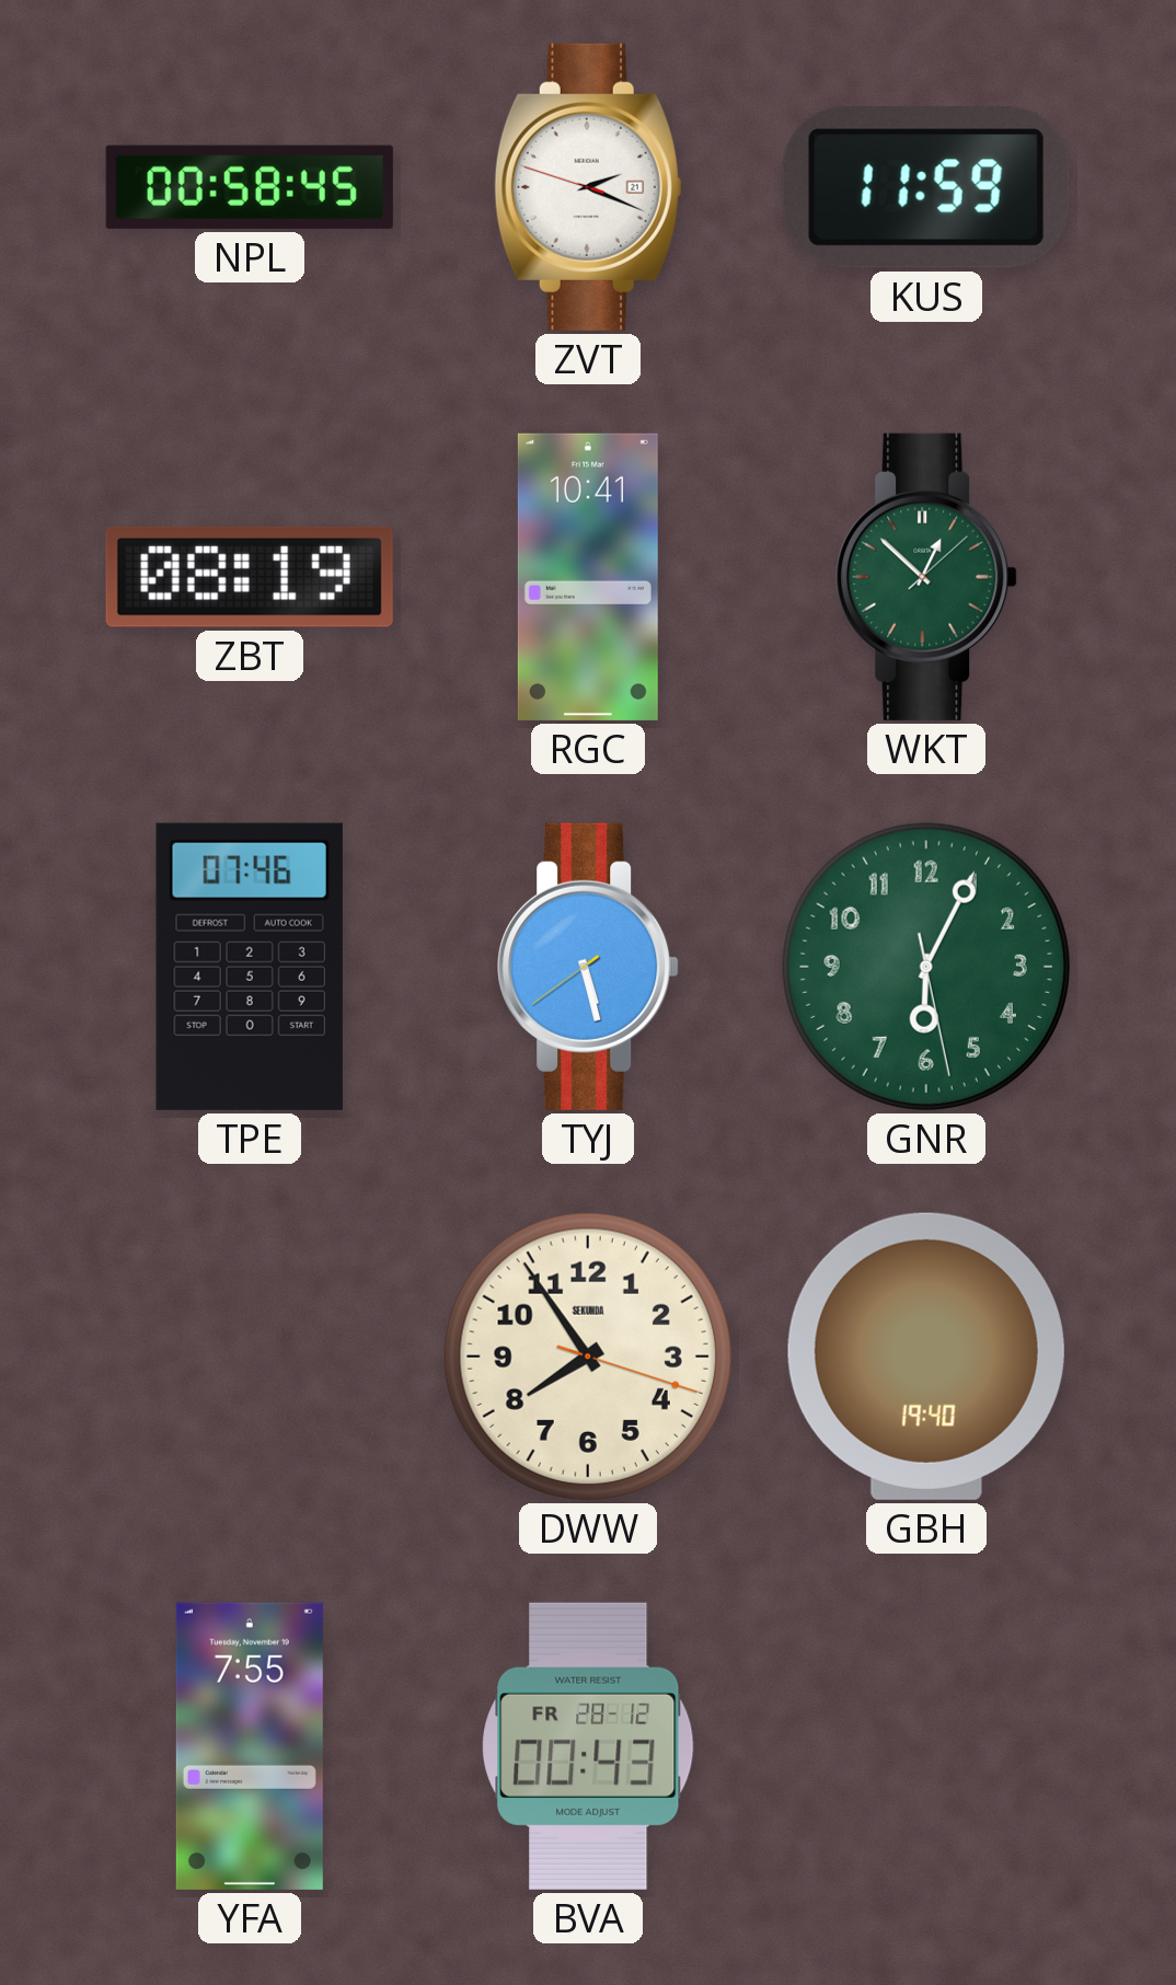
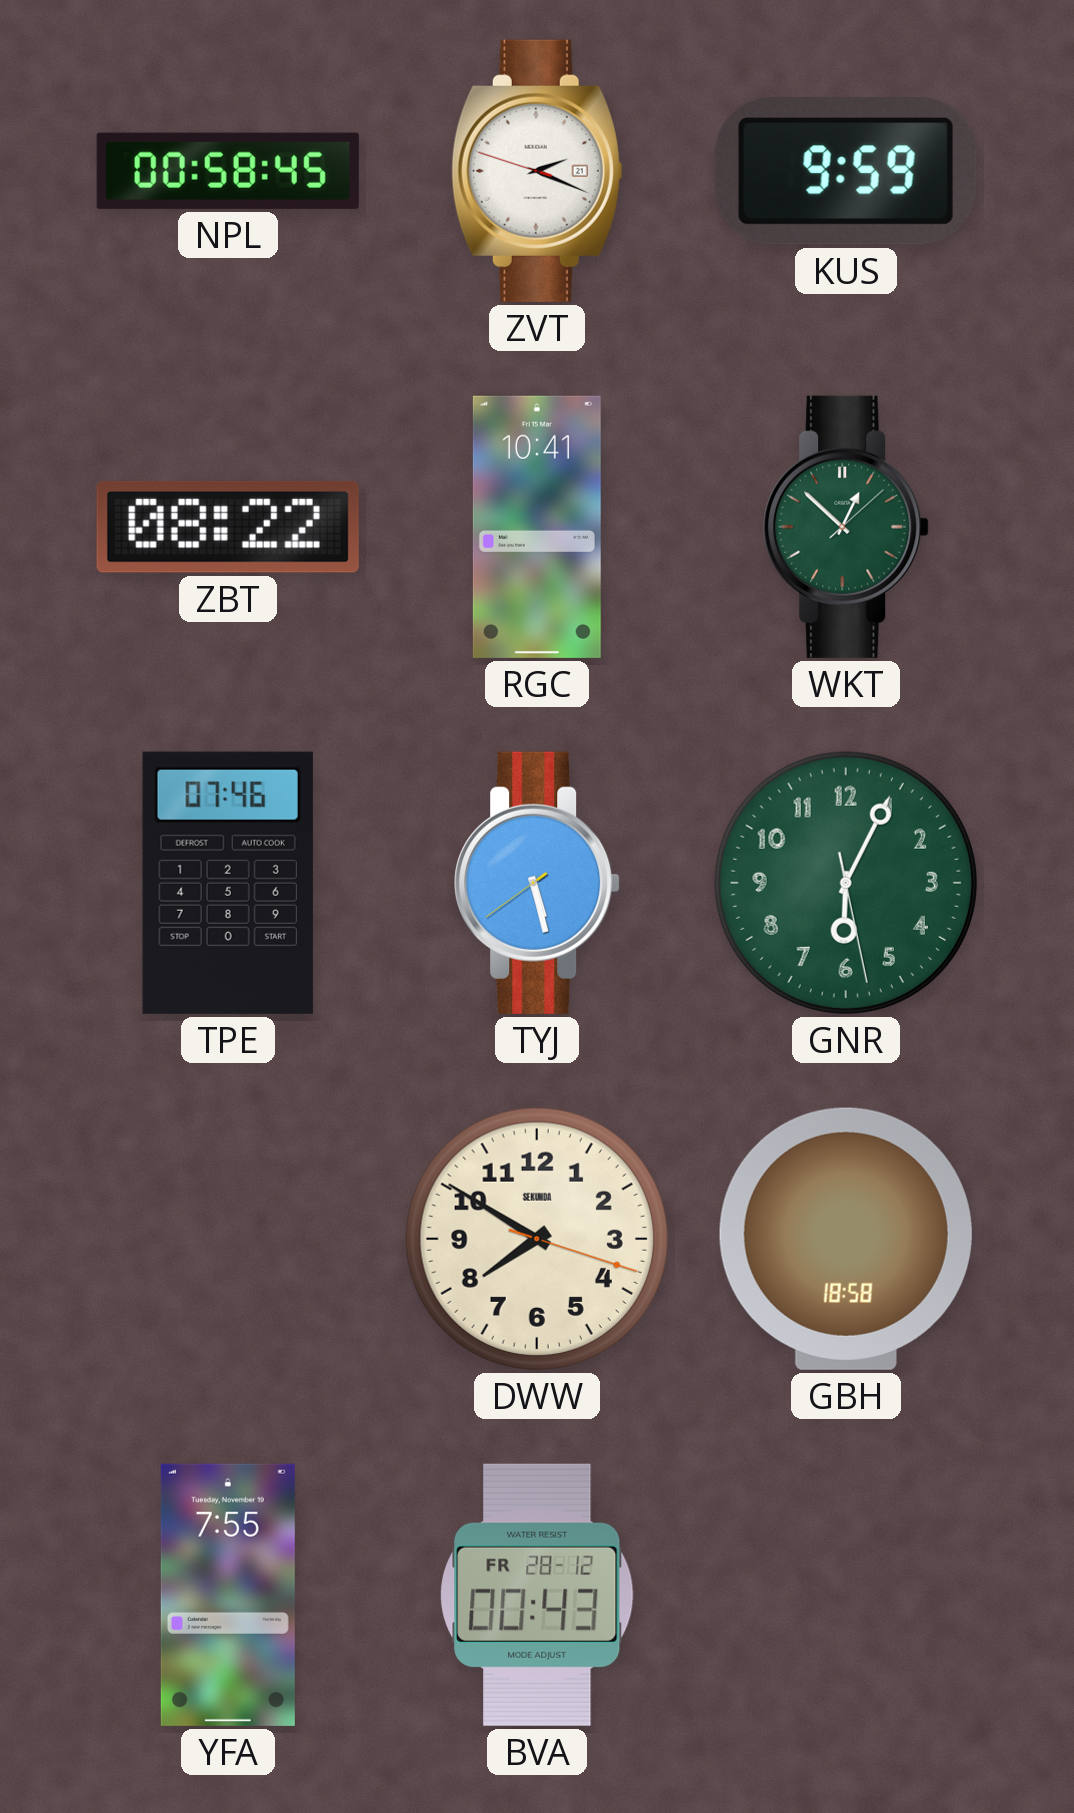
KUS: 11:59 -> 9:59 (846, 172)
ZBT: 08:19 -> 08:22 (228, 527)
DWW: 7:54 -> 7:50 (537, 1239)
GBH: 19:40 -> 18:58 (846, 1239)
